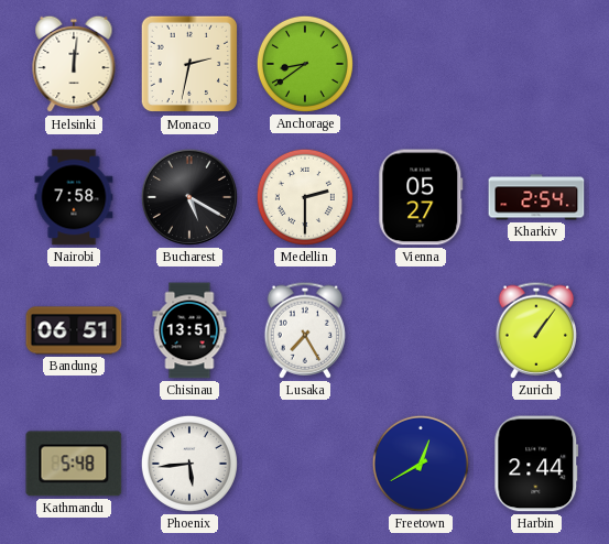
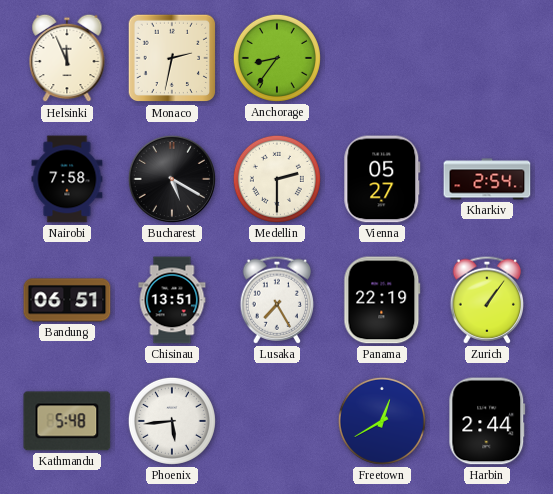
Helsinki: 12:01 -> 11:56 (67, 58)
Anchorage: 8:39 -> 8:36 (277, 58)
Panama: none -> 22:19 (382, 300)
